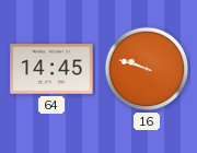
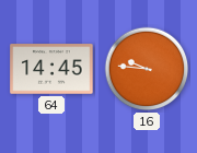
16: 9:48 -> 9:46 (147, 69)
